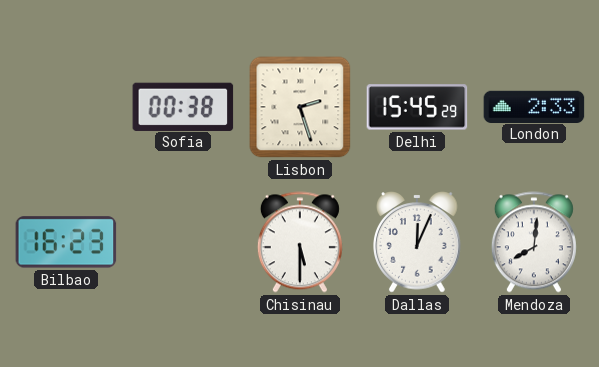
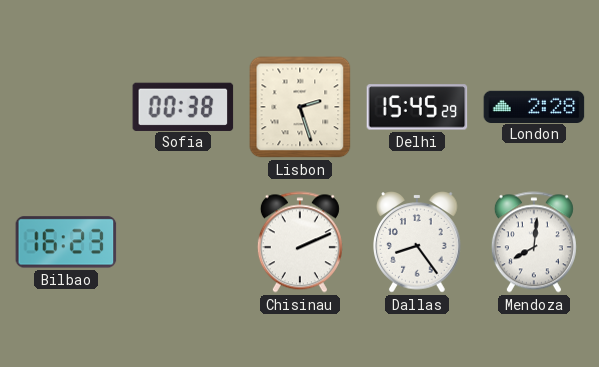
London: 2:33 -> 2:28 (534, 106)
Chisinau: 5:30 -> 2:11 (300, 242)
Dallas: 12:04 -> 8:24 (418, 242)
